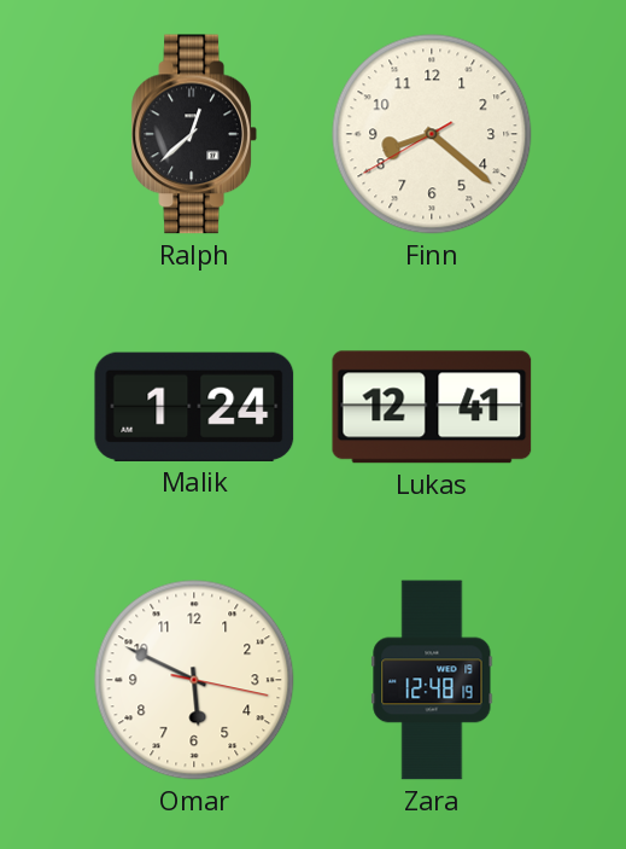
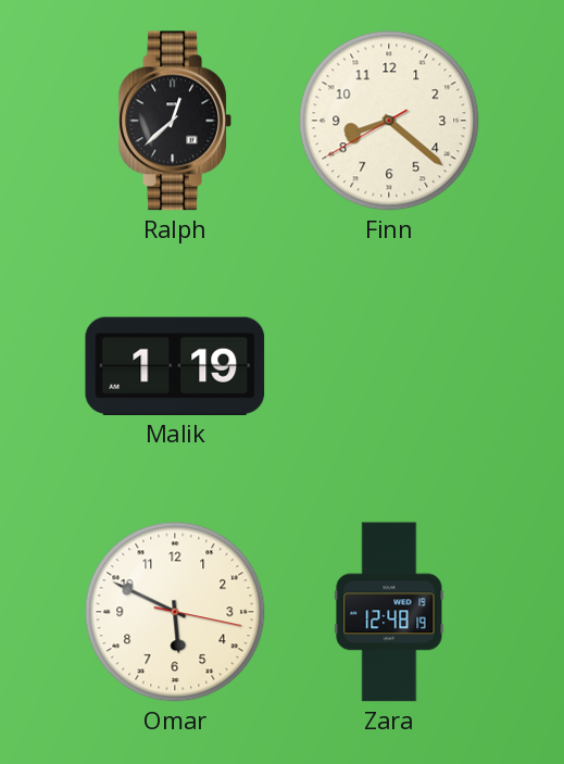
Malik: 1:24 -> 1:19 (175, 366)
Lukas: 12:41 -> none (432, 407)
